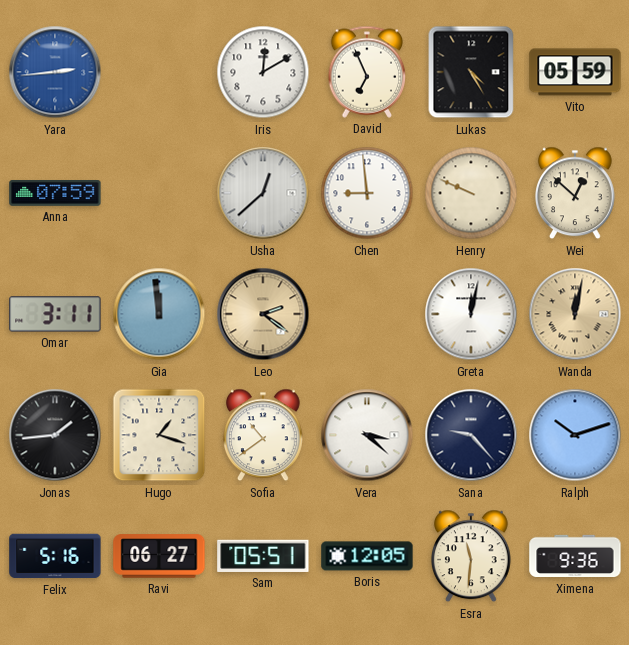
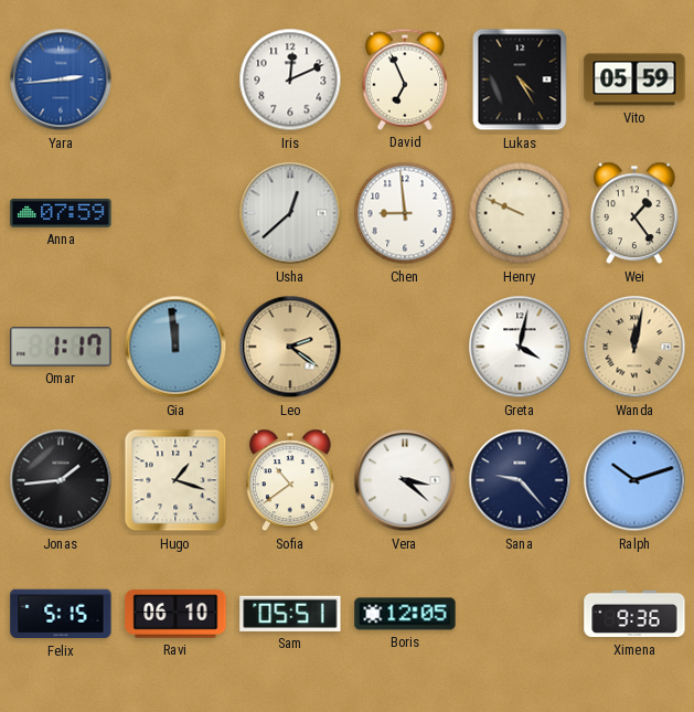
Iris: 12:10 -> 12:11 (290, 79)
Wei: 12:52 -> 1:24 (634, 213)
Omar: 3:11 -> 1:17 (61, 347)
Greta: 12:02 -> 4:02 (520, 347)
Felix: 5:16 -> 5:15 (61, 614)
Ravi: 06:27 -> 06:10 (175, 614)
Esra: 11:31 -> none (471, 556)
